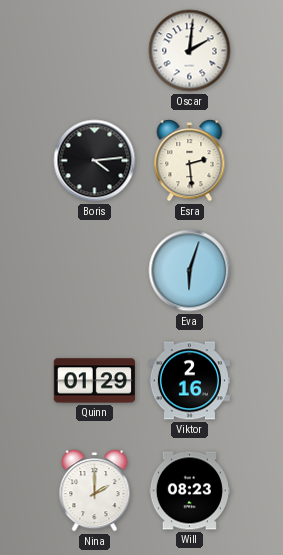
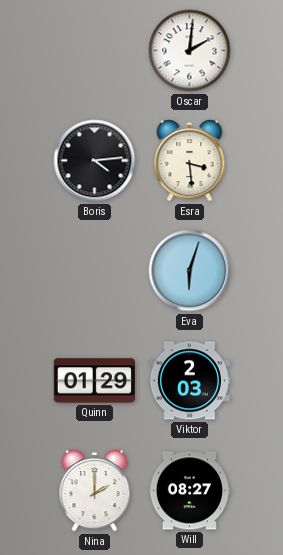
Esra: 2:29 -> 3:29 (190, 161)
Viktor: 2:16 -> 2:03 (189, 381)
Will: 08:23 -> 08:27 (189, 491)
